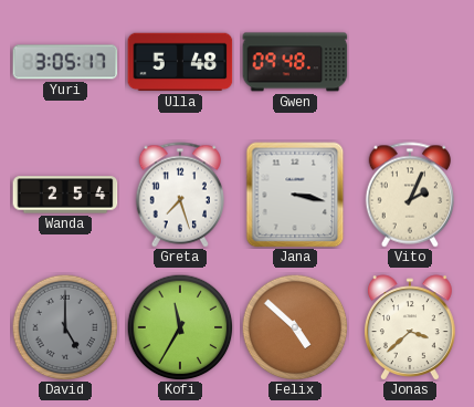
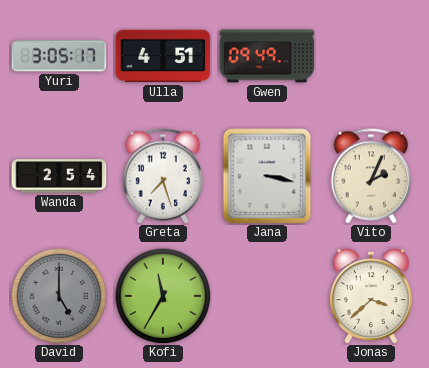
Ulla: 5:48 -> 4:51 (163, 56)
Gwen: 09:48 -> 09:49 (267, 56)
Felix: 4:52 -> none (295, 327)
